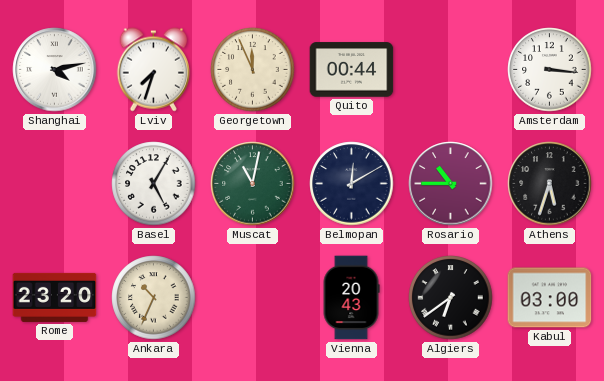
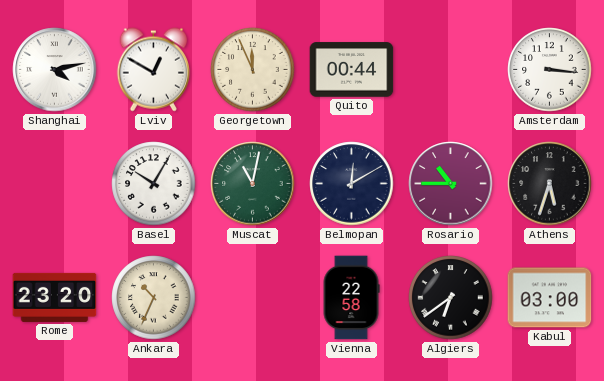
Lviv: 7:33 -> 12:50 (153, 70)
Basel: 5:05 -> 10:05 (154, 184)
Vienna: 20:43 -> 22:58 (351, 298)
